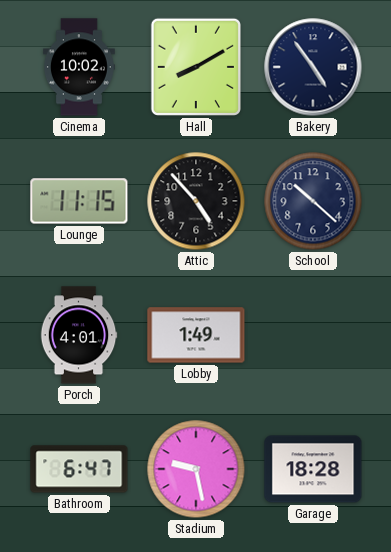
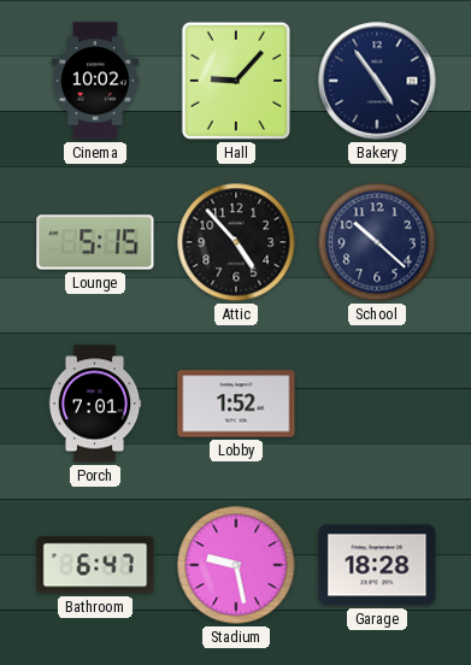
Hall: 8:10 -> 9:07 (236, 81)
Lounge: 11:15 -> 5:15 (95, 242)
Porch: 4:01 -> 7:01 (95, 404)
Lobby: 1:49 -> 1:52 (236, 404)
